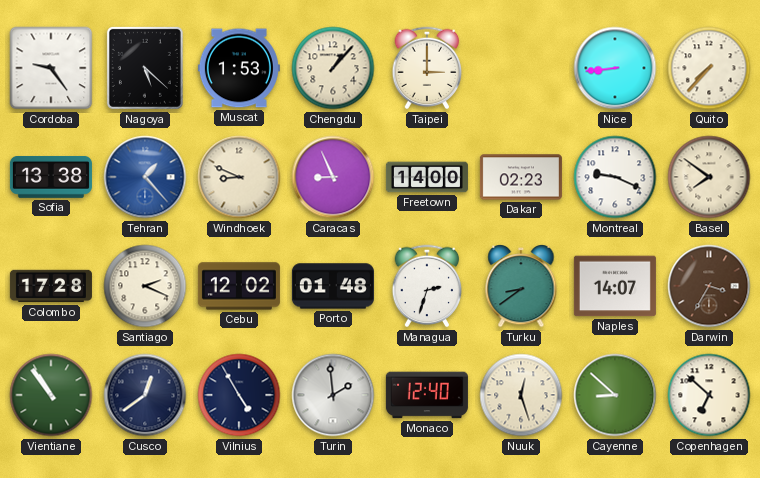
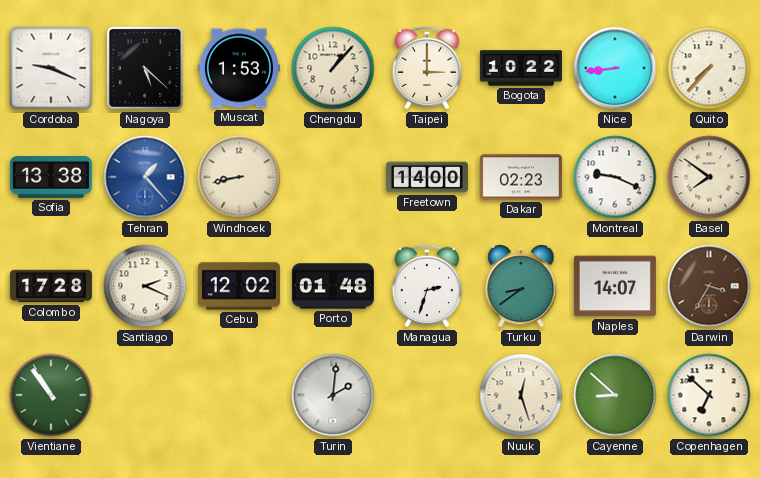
Cordoba: 9:24 -> 9:19 (51, 68)
Bogota: none -> 10:22 (521, 68)
Windhoek: 8:49 -> 8:43 (239, 177)
Caracas: 8:56 -> none (333, 177)
Cusco: 12:39 -> none (145, 395)
Vilnius: 4:55 -> none (239, 395)
Turin: 1:59 -> 2:01 (333, 395)
Monaco: 12:40 -> none (427, 395)
